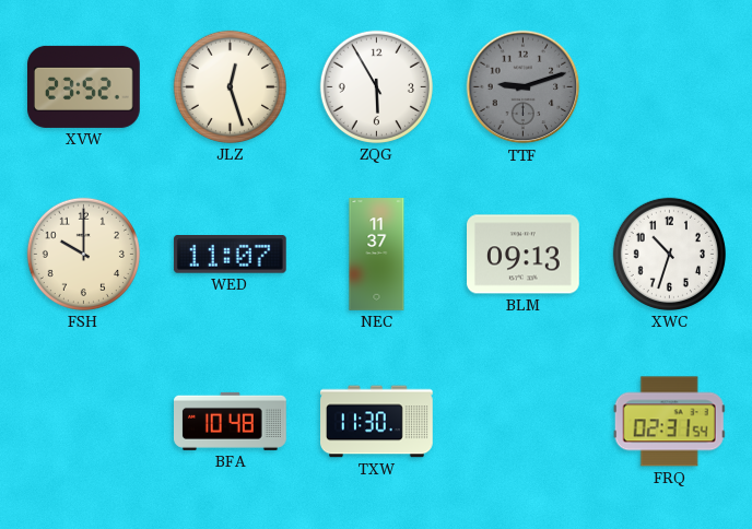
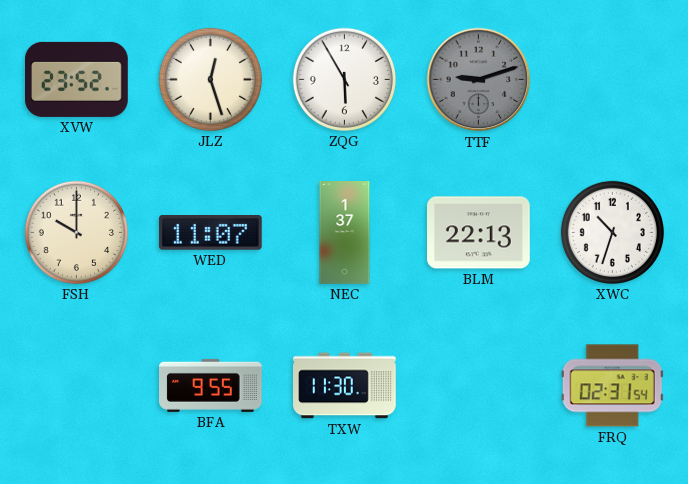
NEC: 11:37 -> 1:37 (345, 233)
BLM: 09:13 -> 22:13 (479, 233)
BFA: 10:48 -> 9:55 (211, 385)
